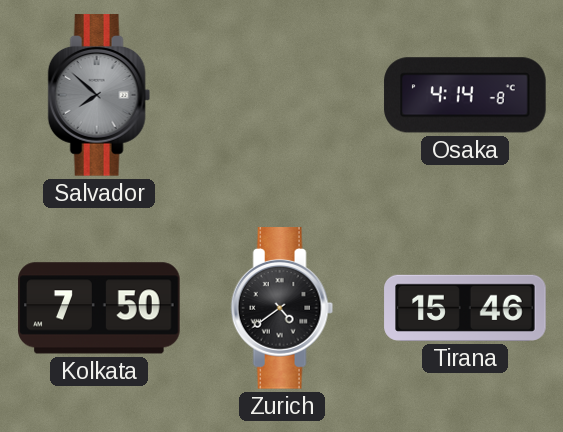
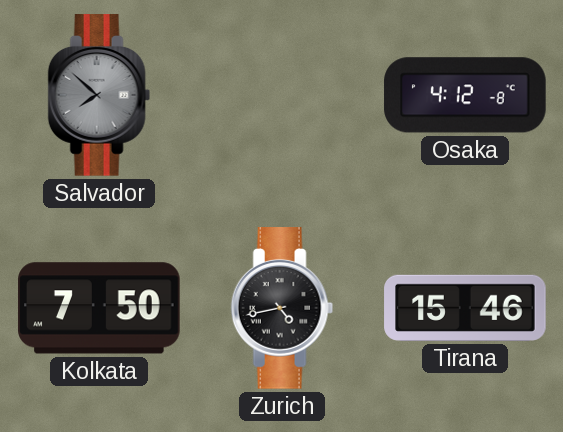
Osaka: 4:14 -> 4:12 (465, 95)
Zurich: 4:39 -> 4:43 (282, 308)
